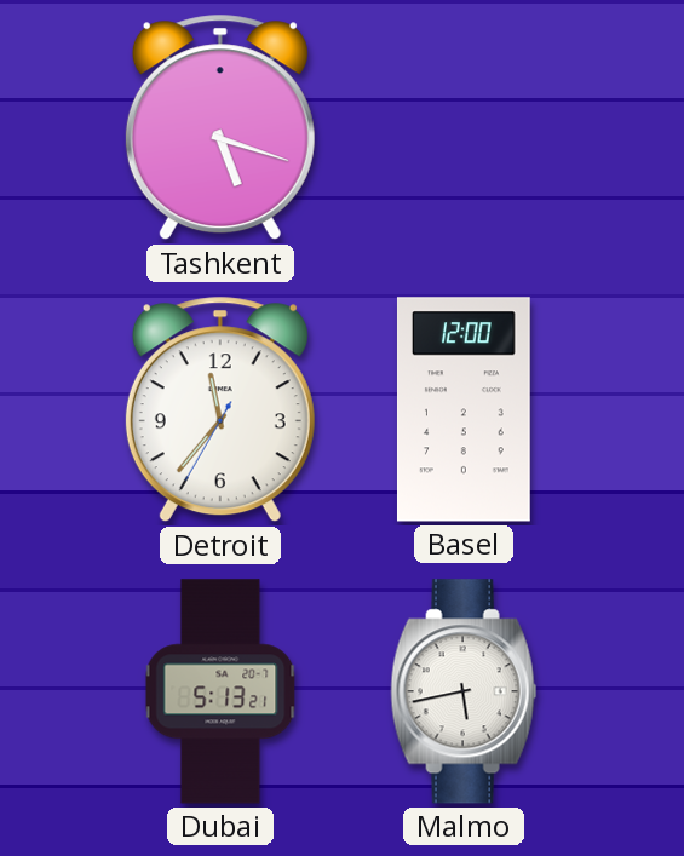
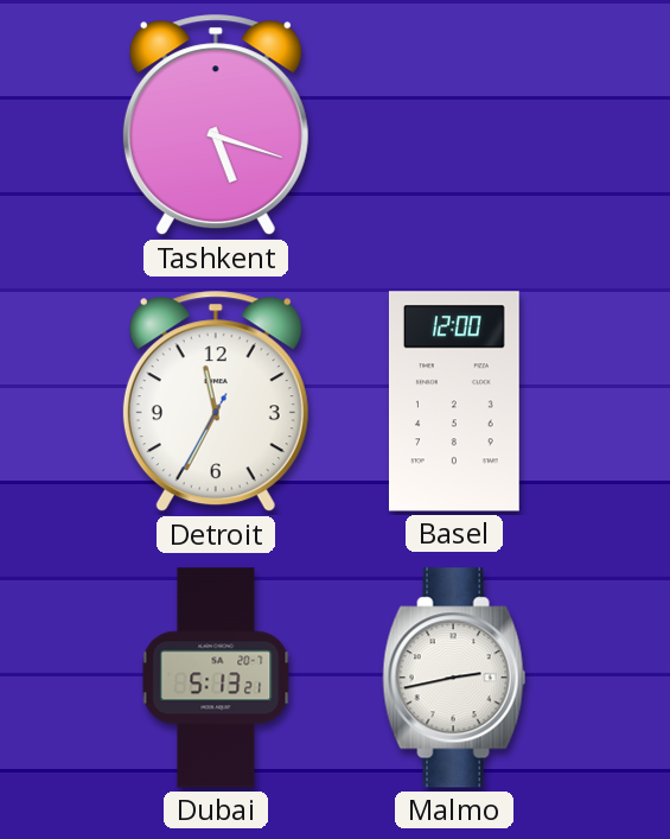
Detroit: 11:36 -> 11:34 (216, 401)
Malmo: 5:43 -> 2:43 (454, 678)
